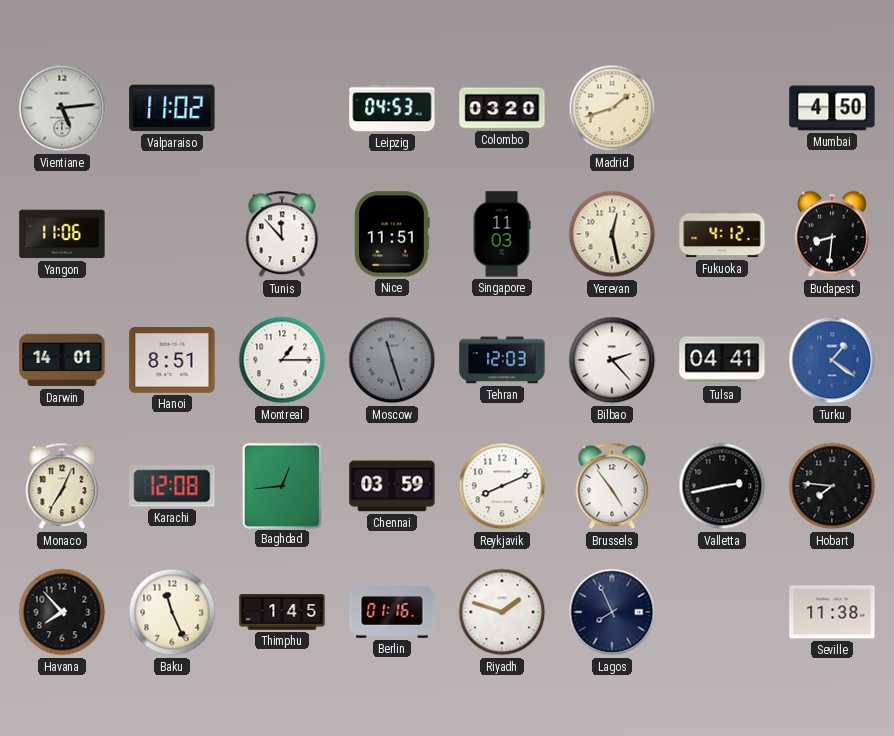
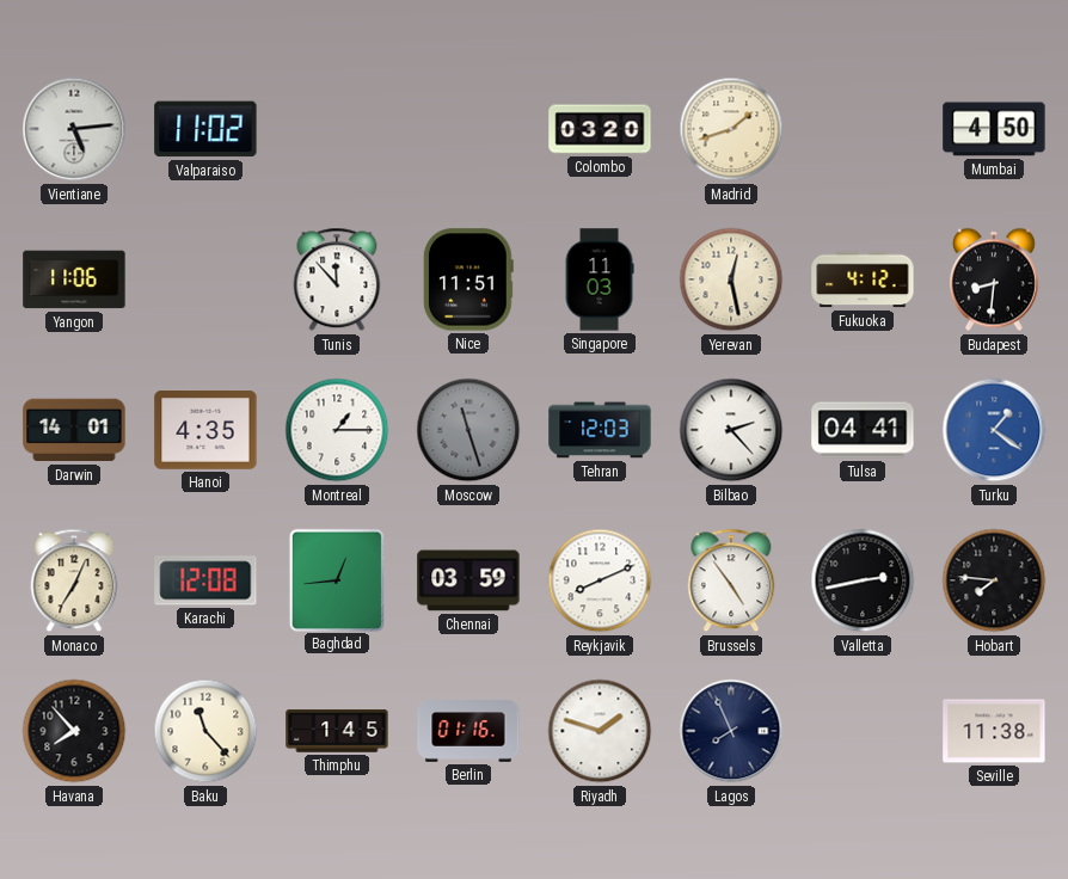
Leipzig: 04:53 -> none (392, 108)
Hanoi: 8:51 -> 4:35 (205, 431)
Baku: 11:26 -> 11:23 (205, 731)
